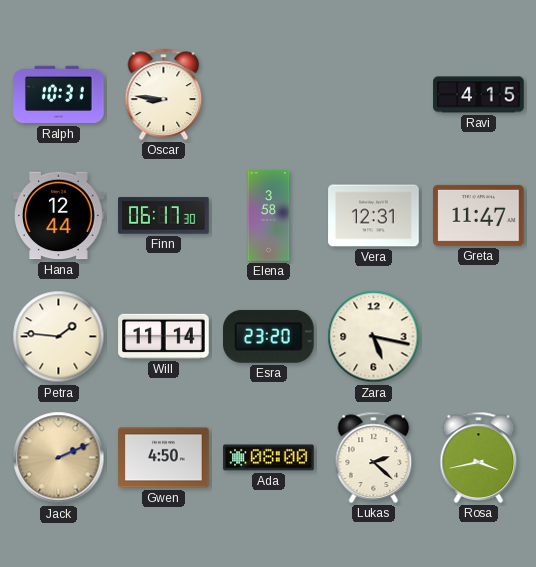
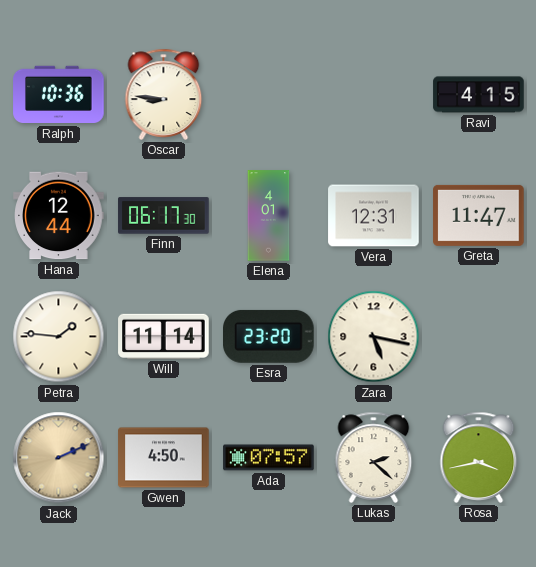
Ralph: 10:31 -> 10:36 (59, 95)
Elena: 3:58 -> 4:01 (269, 216)
Ada: 08:00 -> 07:57 (269, 458)
